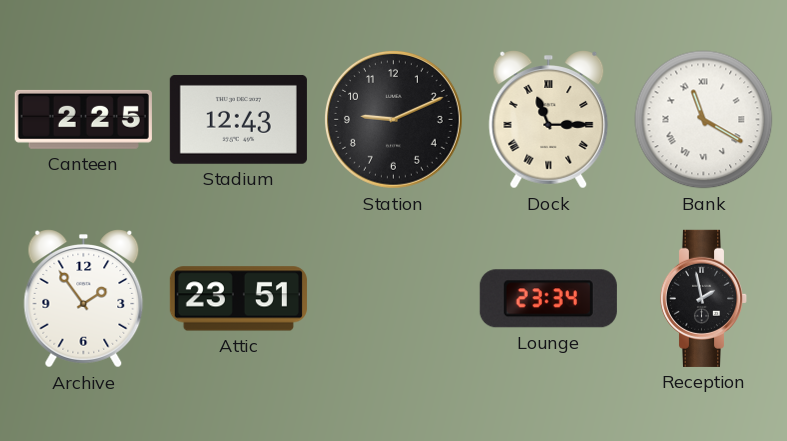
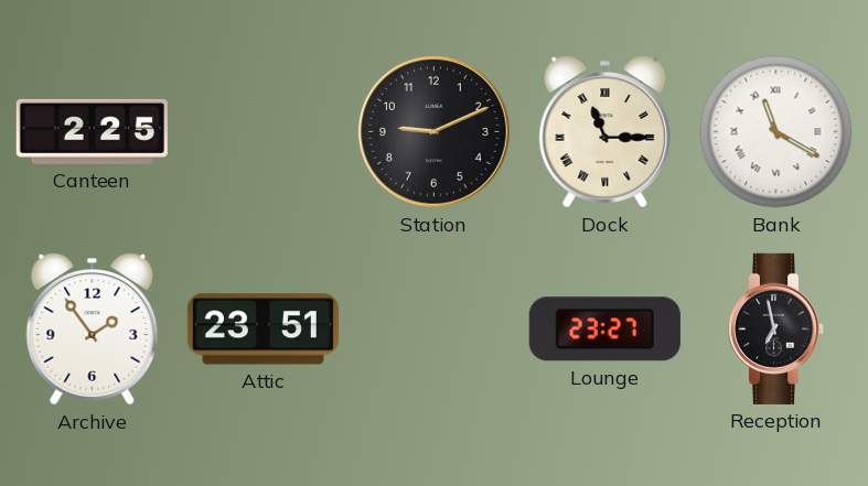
Stadium: 12:43 -> none (238, 119)
Lounge: 23:34 -> 23:27 (604, 330)
Reception: 1:58 -> 6:58 (776, 328)
